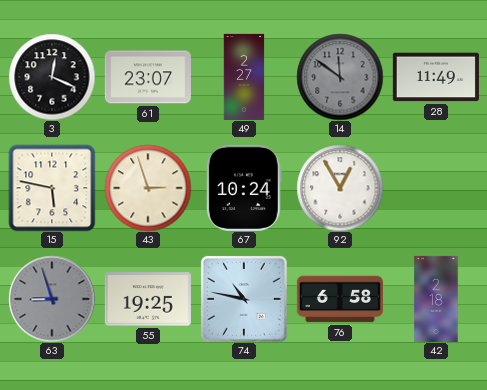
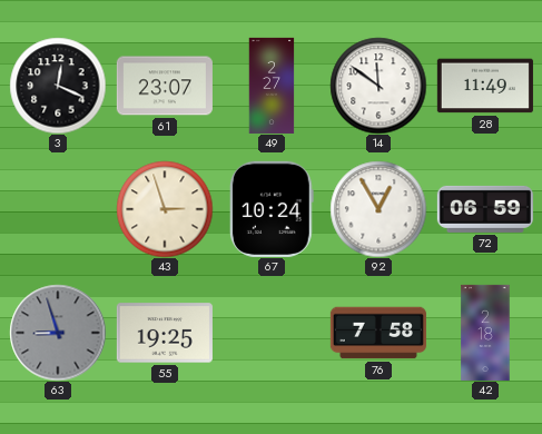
14 dial: grey -> white (378, 86)
15: 5:47 -> none (52, 188)
72: none -> 06:59 (485, 209)
74: 10:47 -> none (244, 299)
76: 6:58 -> 7:58 (378, 333)
